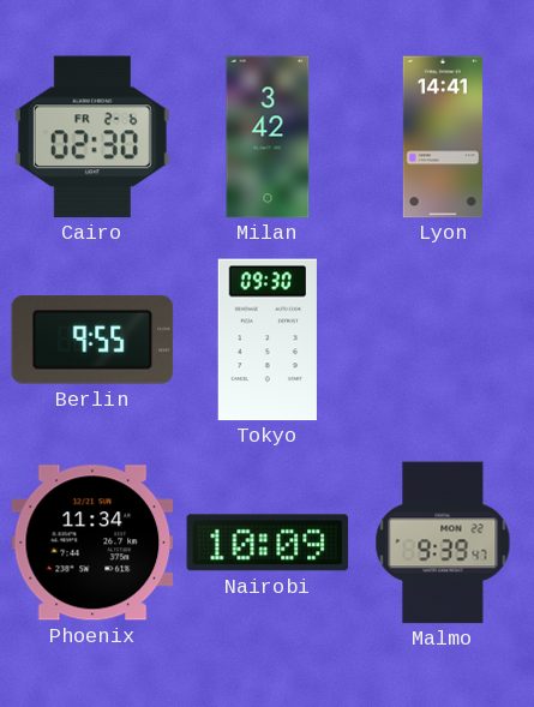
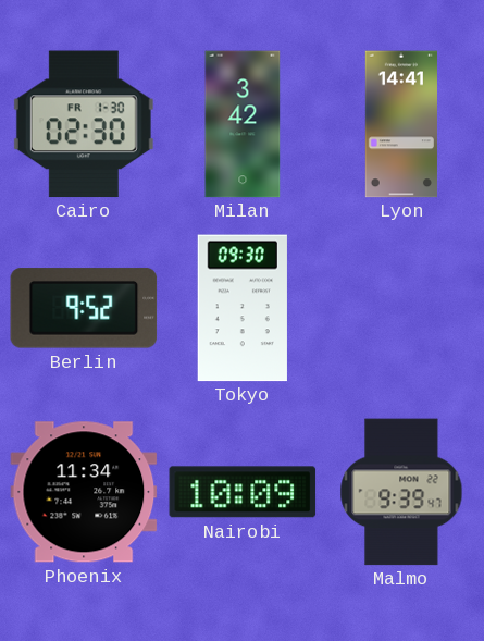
Cairo date: FR 2-6 -> FR 1-30 (84, 124)
Berlin: 9:55 -> 9:52 (84, 308)
